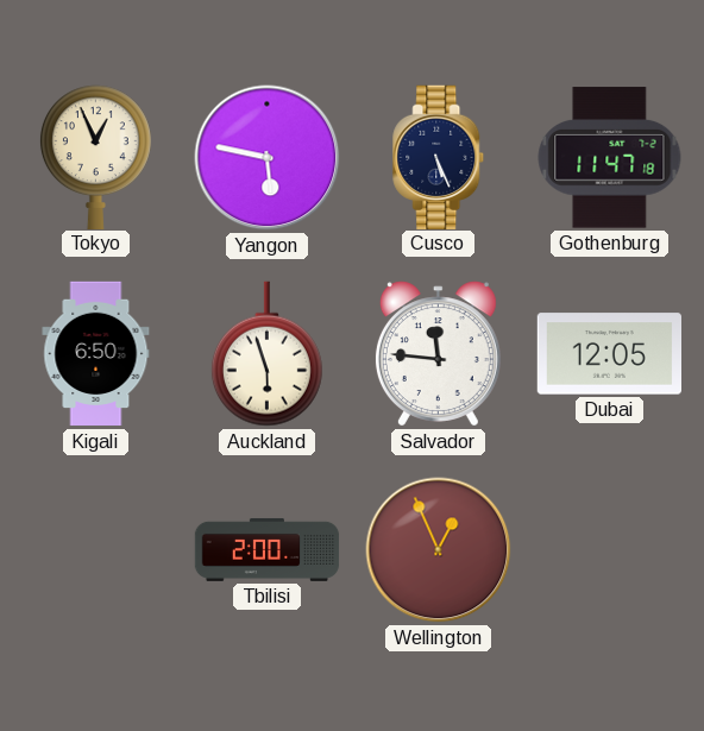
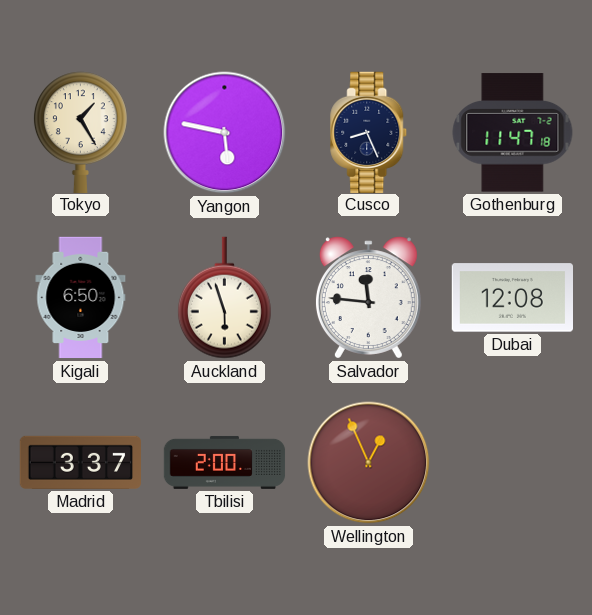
Tokyo: 12:56 -> 1:25 (80, 132)
Cusco: 5:26 -> 8:26 (369, 132)
Dubai: 12:05 -> 12:08 (512, 298)
Madrid: none -> 3:37 (80, 462)
